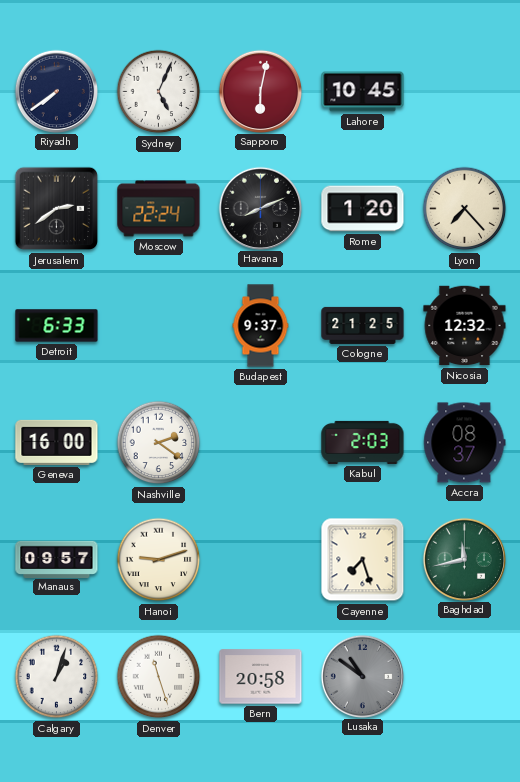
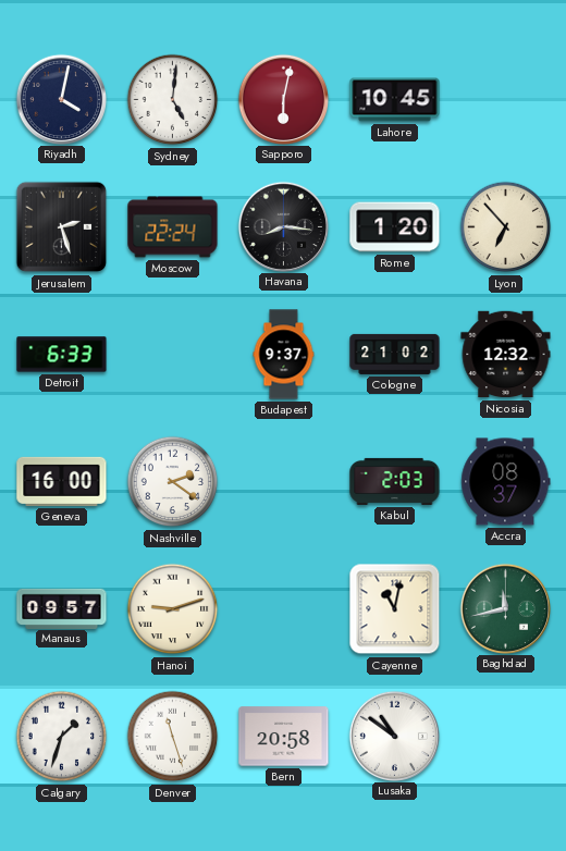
Riyadh: 7:39 -> 4:02 (61, 99)
Sydney: 5:04 -> 5:01 (173, 100)
Jerusalem: 2:39 -> 2:27 (62, 227)
Havana: 8:11 -> 8:16 (283, 226)
Lyon: 7:23 -> 6:53 (506, 227)
Cologne: 21:25 -> 21:02 (395, 354)
Cayenne: 7:27 -> 11:02 (395, 609)
Calgary: 1:03 -> 1:33 (62, 737)
Lusaka dial: grey -> white (394, 736)
